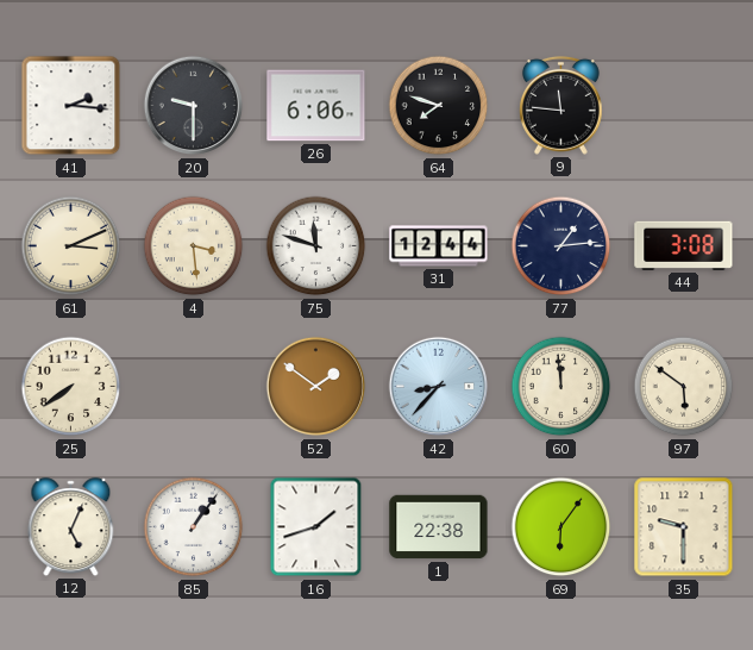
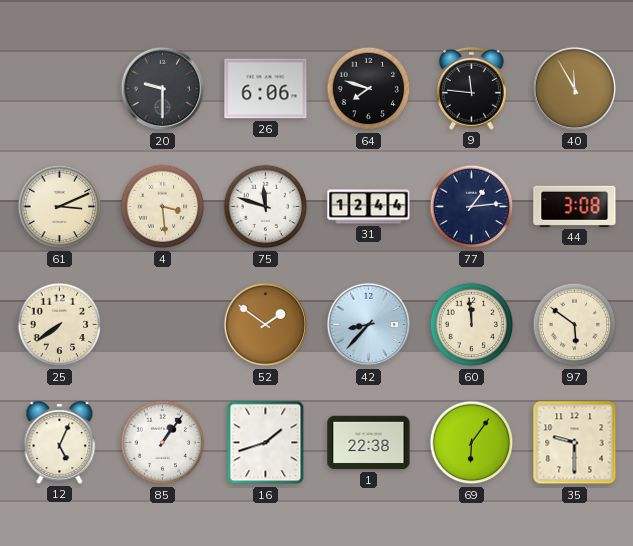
41: 2:16 -> none (71, 106)
40: none -> 11:55 (575, 89)
